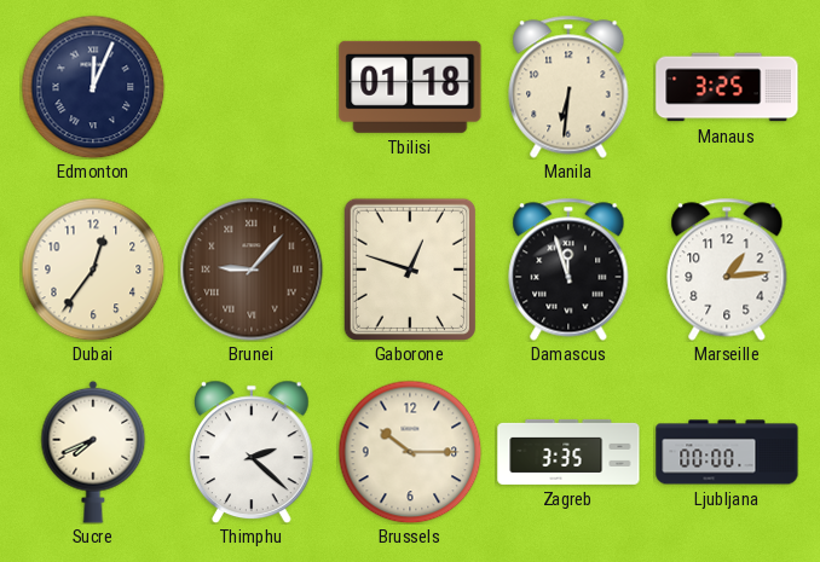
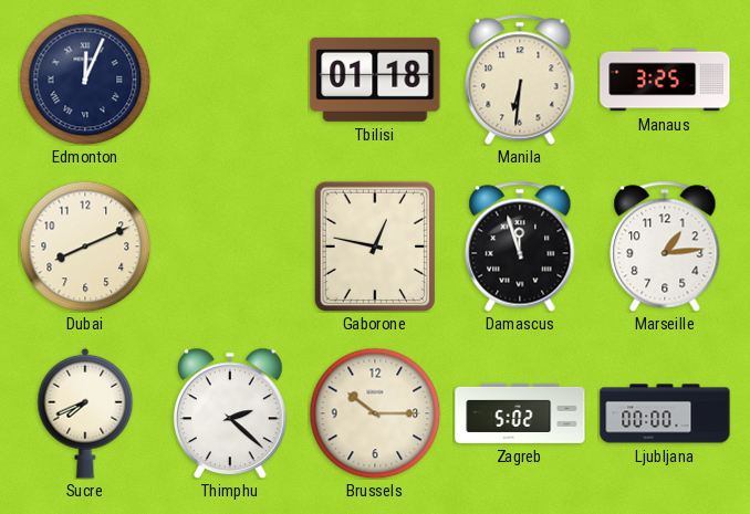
Dubai: 12:36 -> 8:11 (85, 246)
Brunei: 9:07 -> none (252, 270)
Gaborone: 12:48 -> 12:47 (374, 246)
Zagreb: 3:35 -> 5:02 (520, 413)
